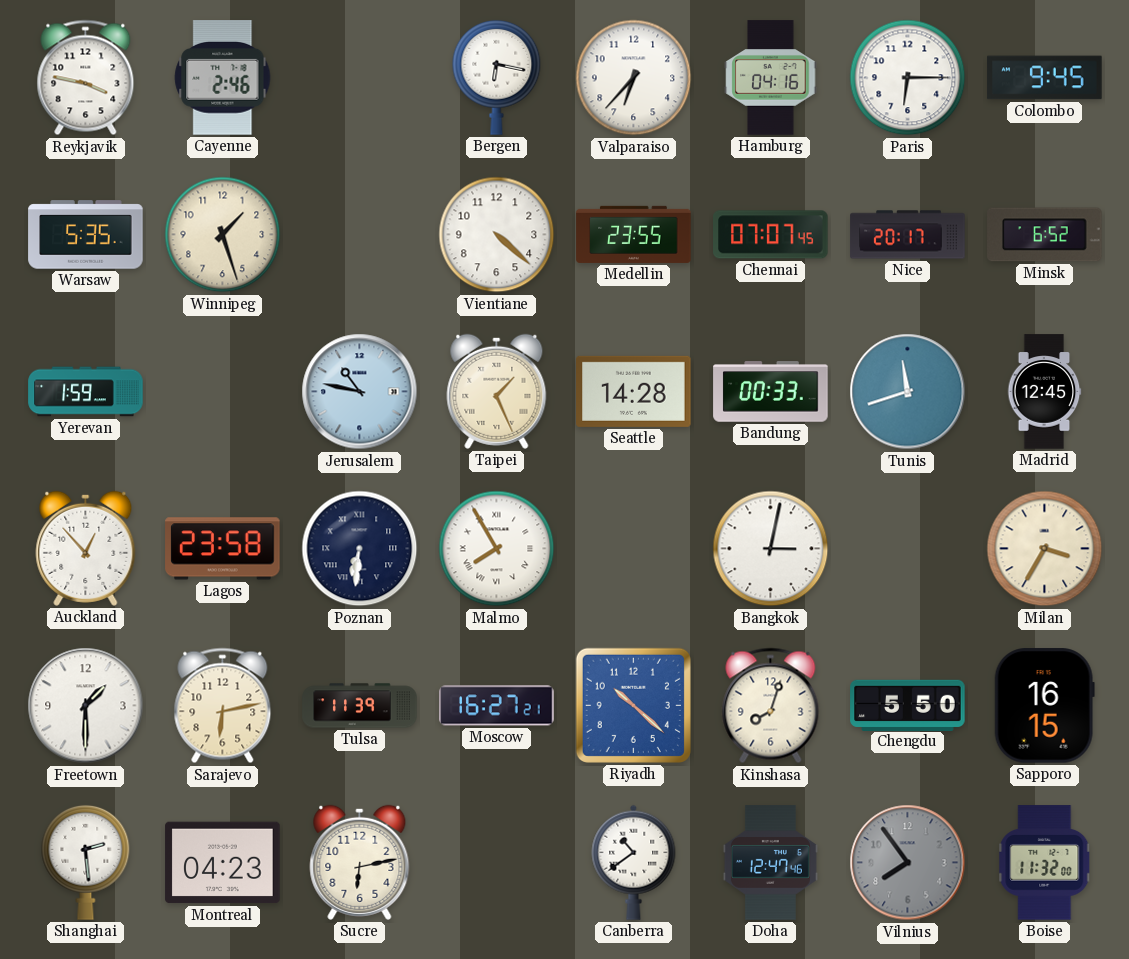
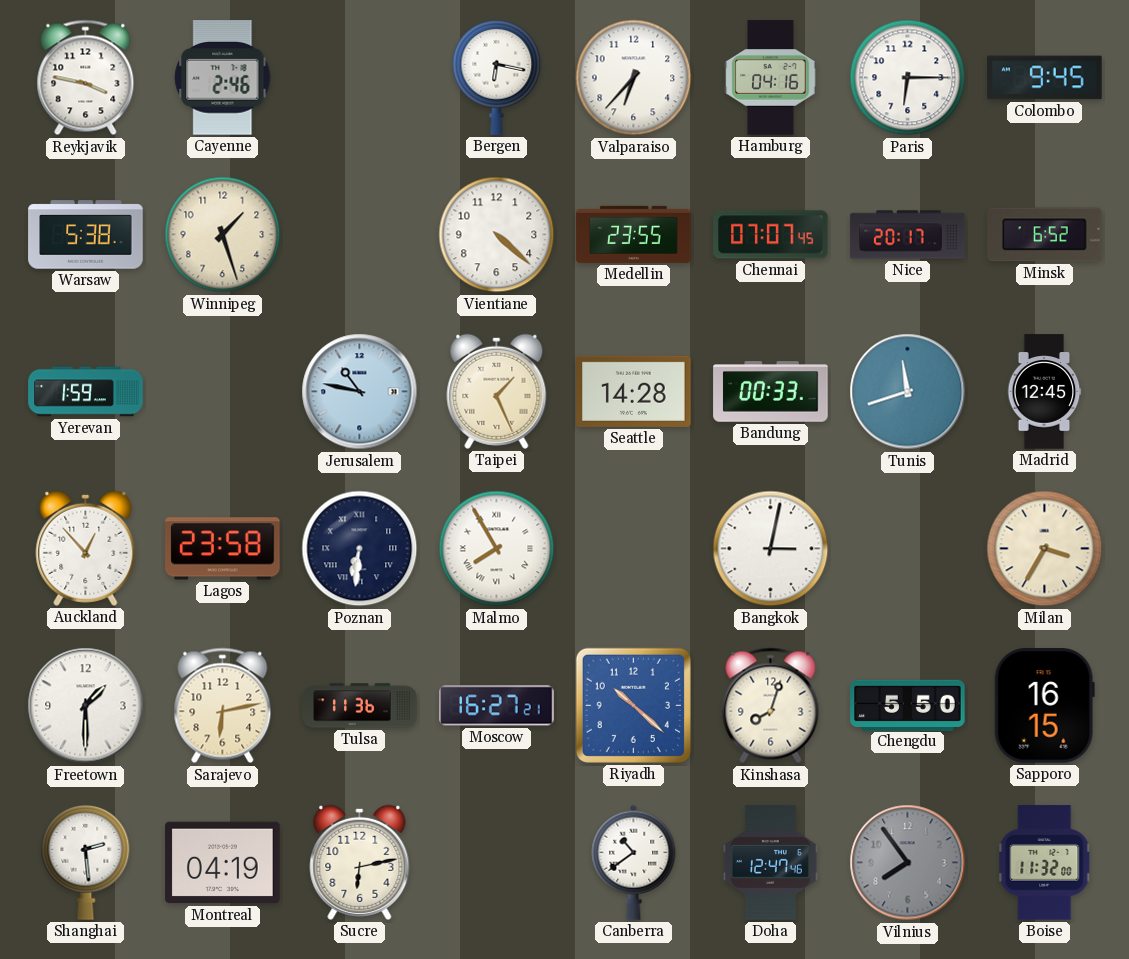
Warsaw: 5:35 -> 5:38 (86, 235)
Tulsa: 11:39 -> 11:36 (360, 706)
Montreal: 04:23 -> 04:19 (223, 863)
